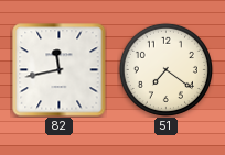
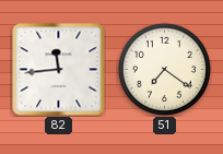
82: 11:43 -> 11:44 (59, 70)
